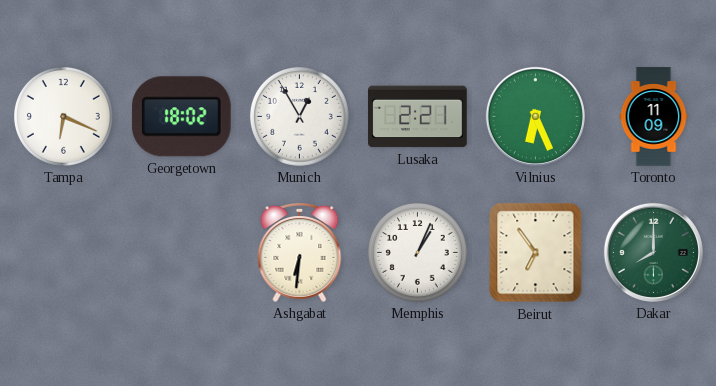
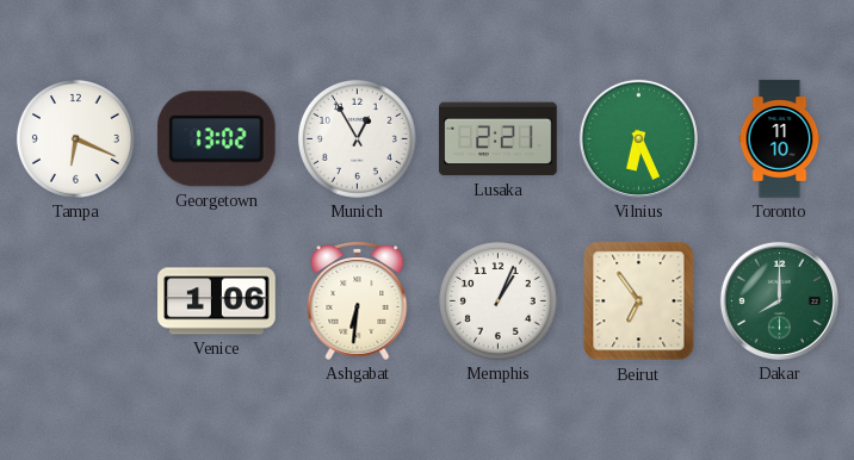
Georgetown: 18:02 -> 13:02 (216, 139)
Toronto: 11:09 -> 11:10 (780, 139)
Venice: none -> 1:06 (217, 302)
